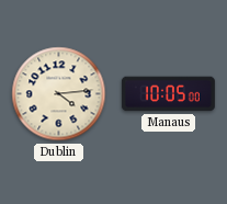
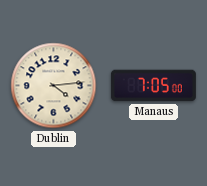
Manaus: 10:05 -> 7:05 (153, 86)
